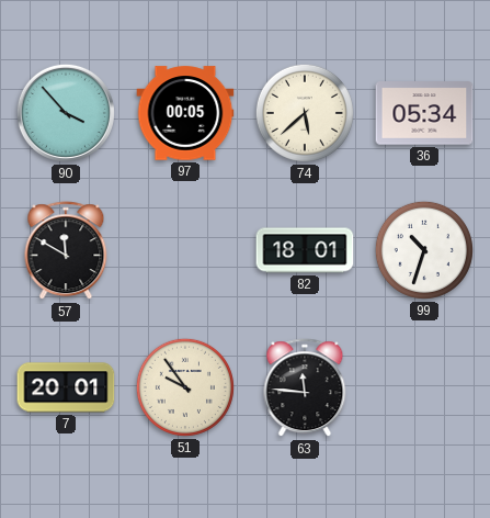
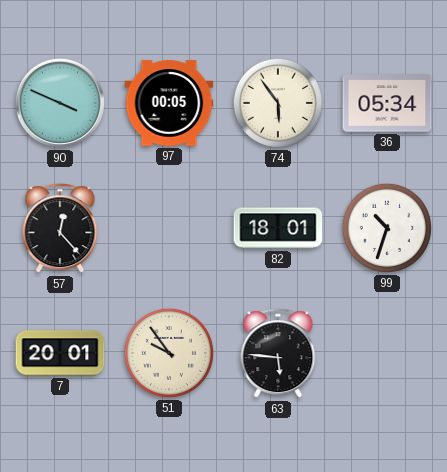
90: 3:53 -> 3:49 (60, 103)
74: 5:38 -> 5:54 (278, 103)
57: 11:50 -> 12:23 (60, 229)
63: 11:46 -> 5:46 (278, 354)
